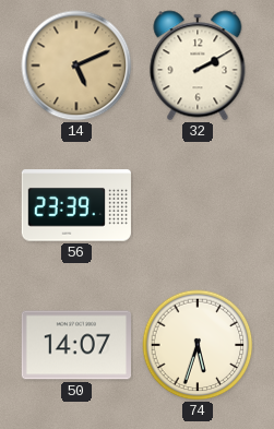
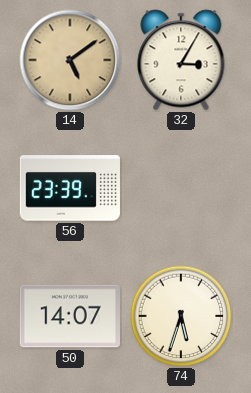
14: 5:11 -> 5:09 (70, 60)
32: 2:10 -> 3:05 (181, 60)
